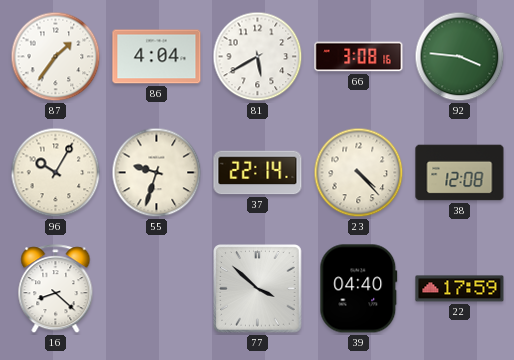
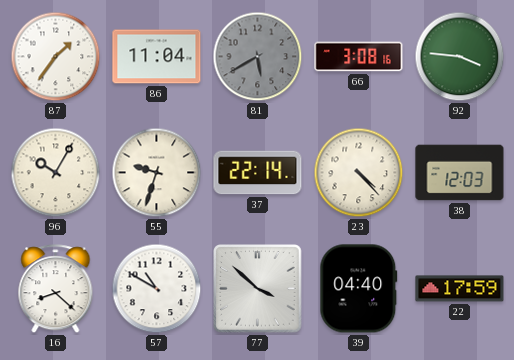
86: 4:04 -> 11:04 (157, 57)
81 dial: white -> grey (258, 57)
38: 12:08 -> 12:03 (460, 173)
57: none -> 10:50 (157, 289)
